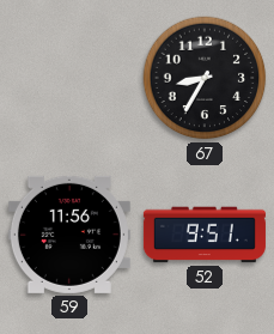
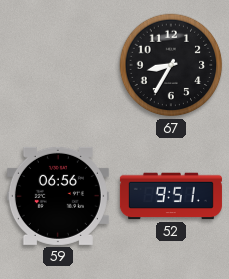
59: 11:56 -> 06:56 (58, 196)
